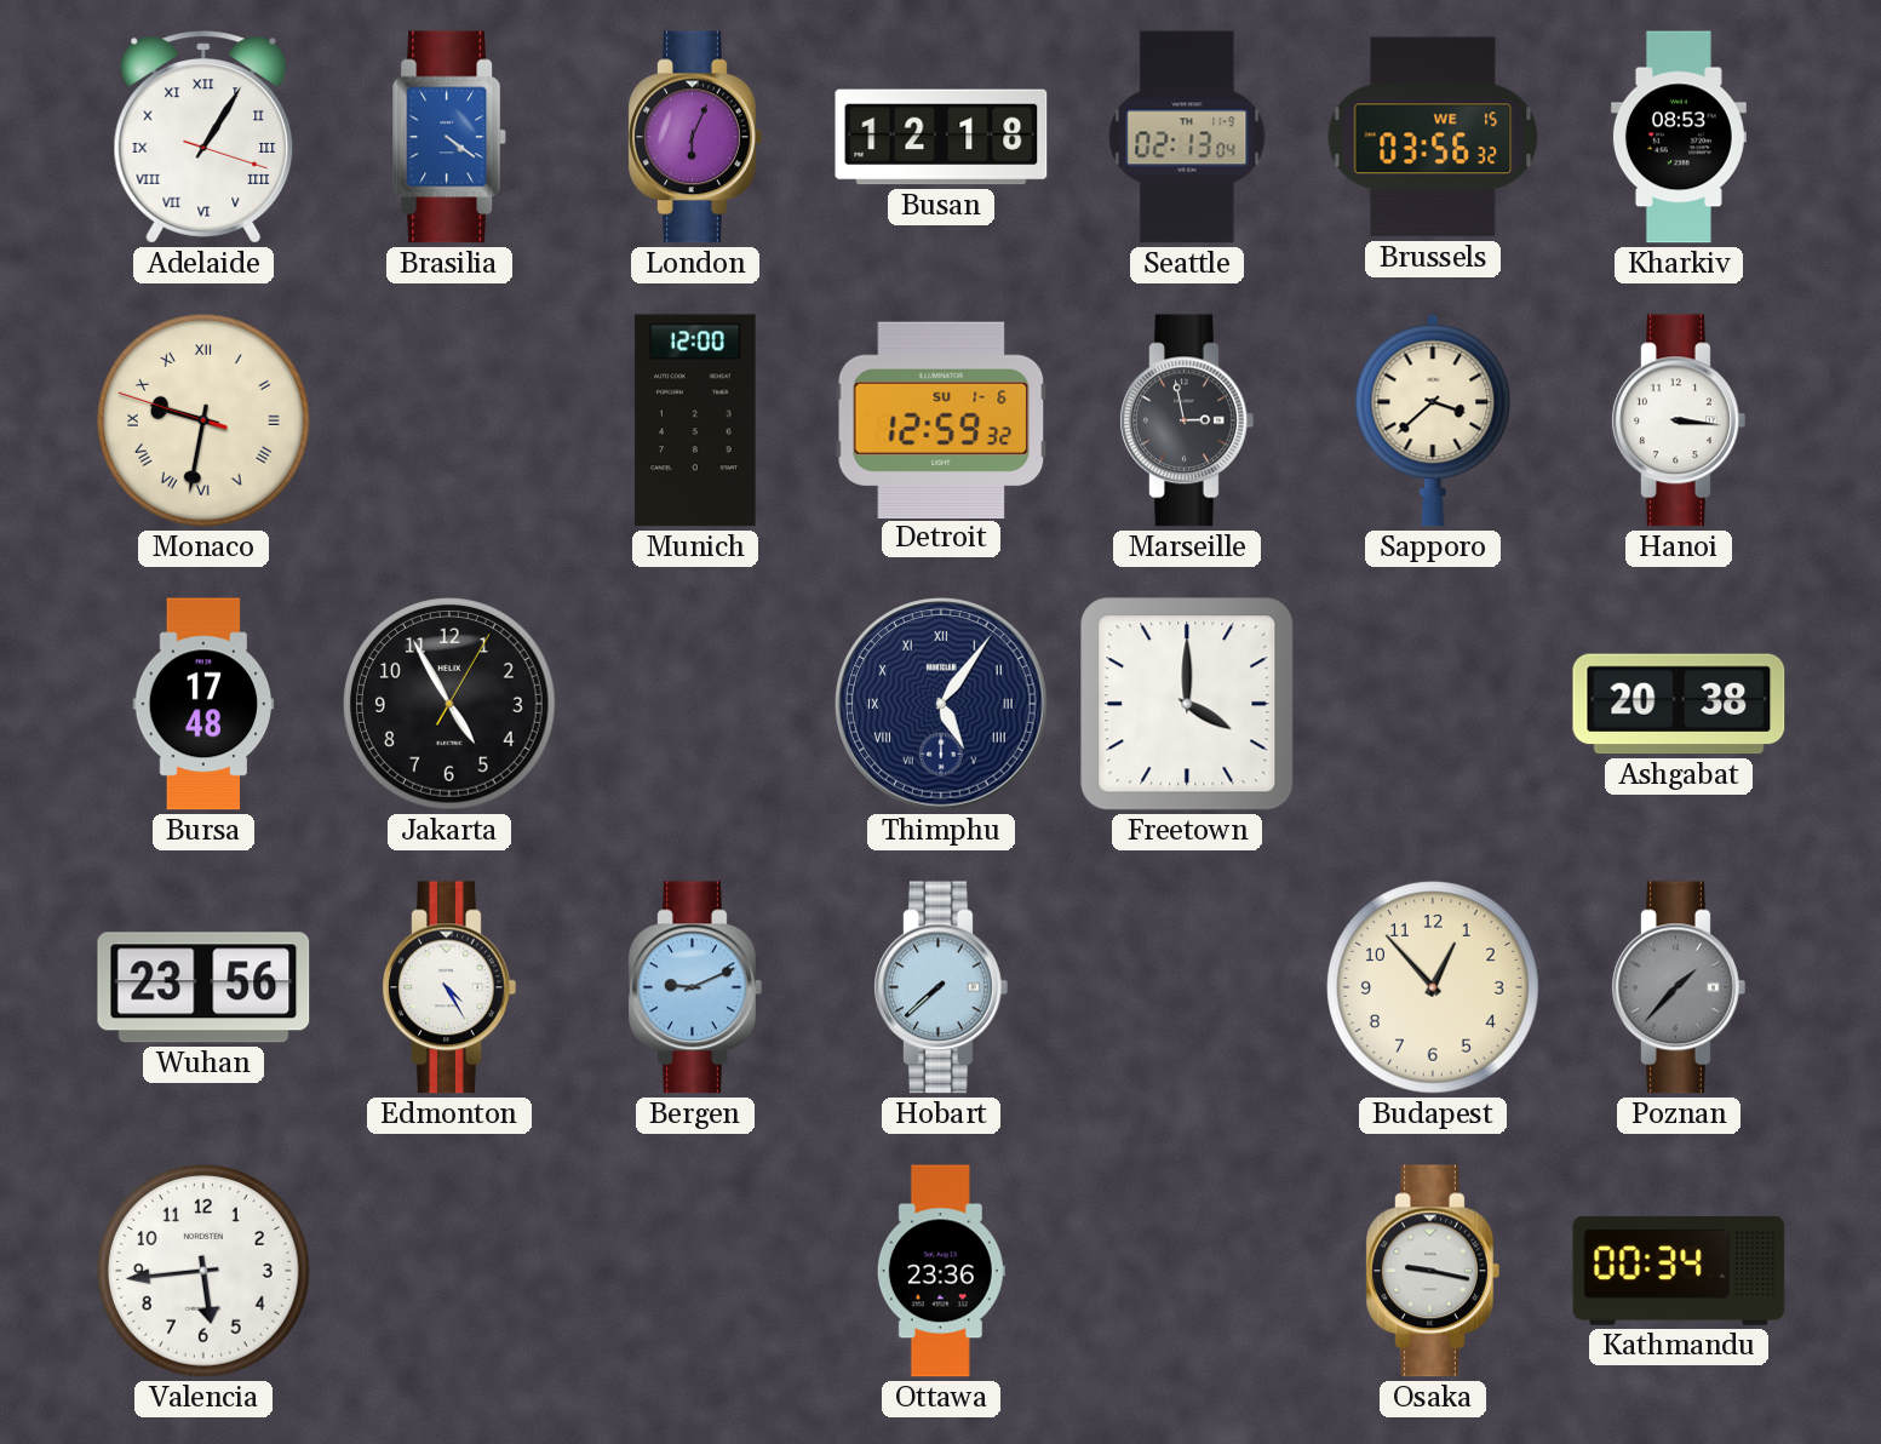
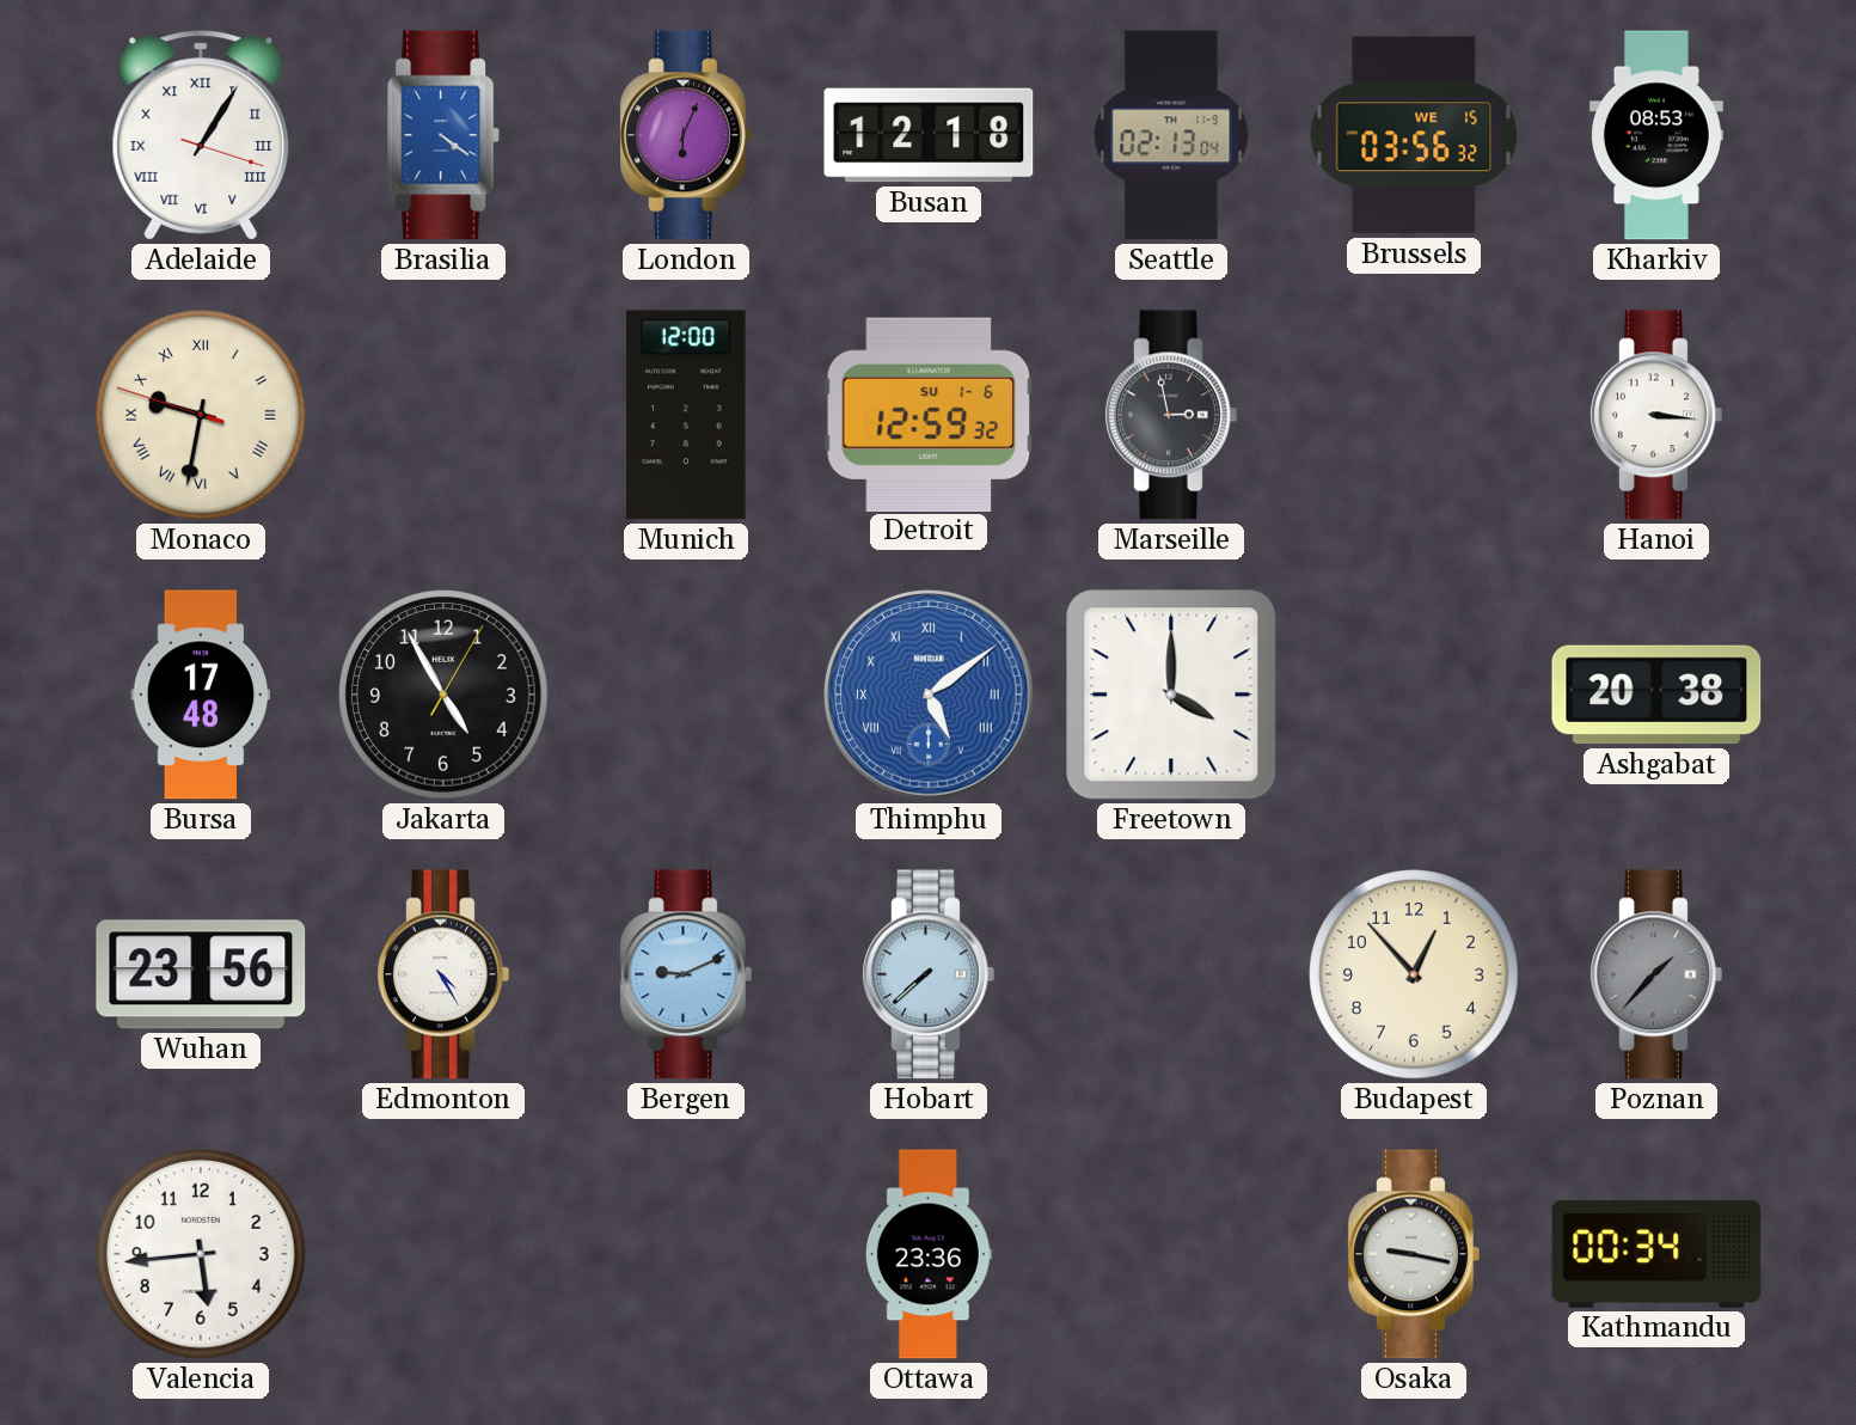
Sapporo: 3:38 -> none (1433, 420)
Thimphu: 5:06 -> 5:09 (929, 695)
Thimphu dial: navy -> blue (929, 695)
